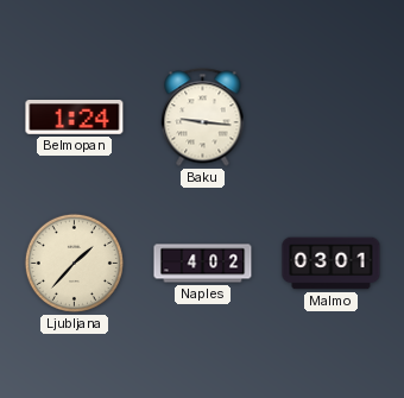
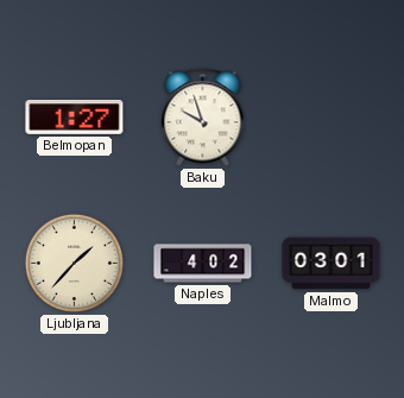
Belmopan: 1:24 -> 1:27 (75, 118)
Baku: 9:16 -> 9:57 (203, 118)
